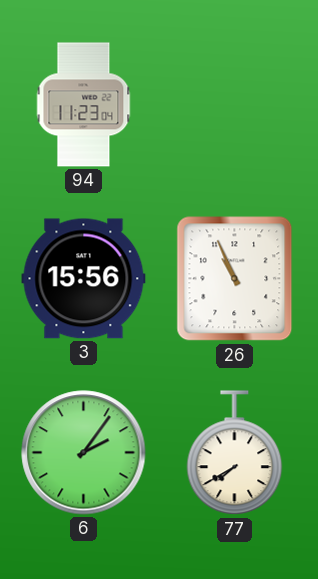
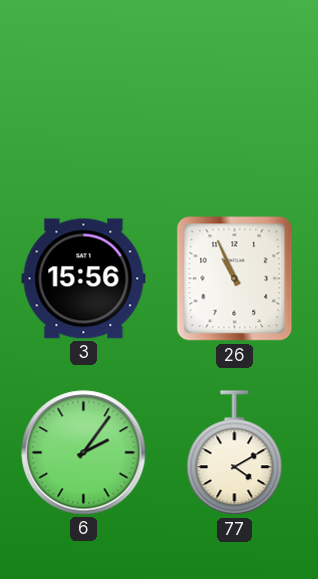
94: 11:23 -> none (84, 105)
77: 7:40 -> 4:10 (235, 453)
